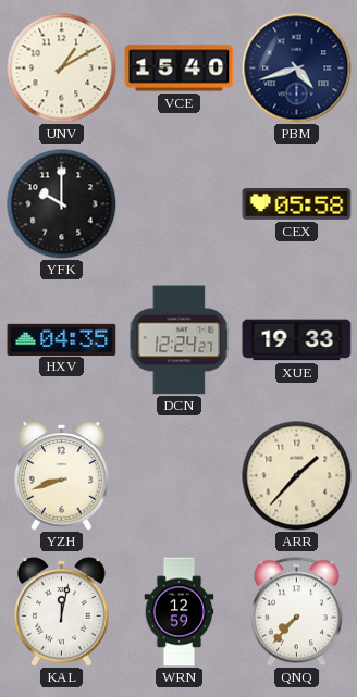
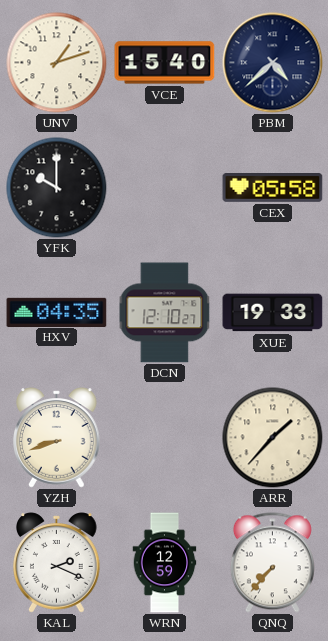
UNV: 1:10 -> 1:12 (57, 63)
PBM: 4:42 -> 4:38 (273, 63)
DCN: 12:24 -> 12:10 (165, 313)
KAL: 12:02 -> 2:19 (57, 563)
